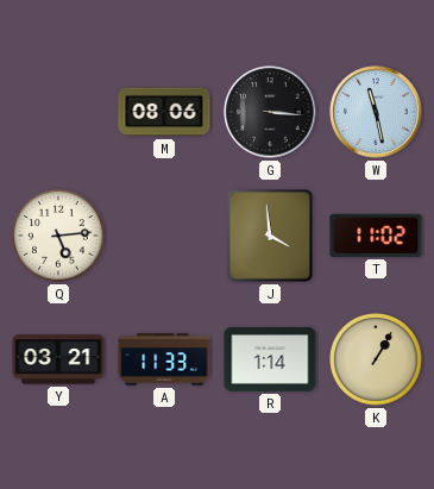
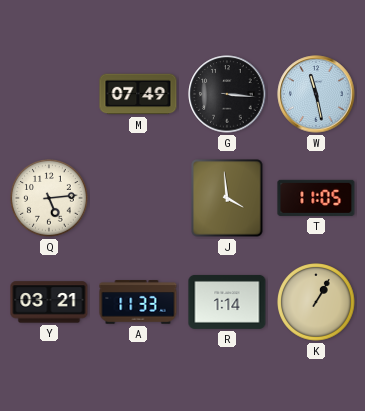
M: 08:06 -> 07:49 (138, 94)
T: 11:02 -> 11:05 (316, 198)
